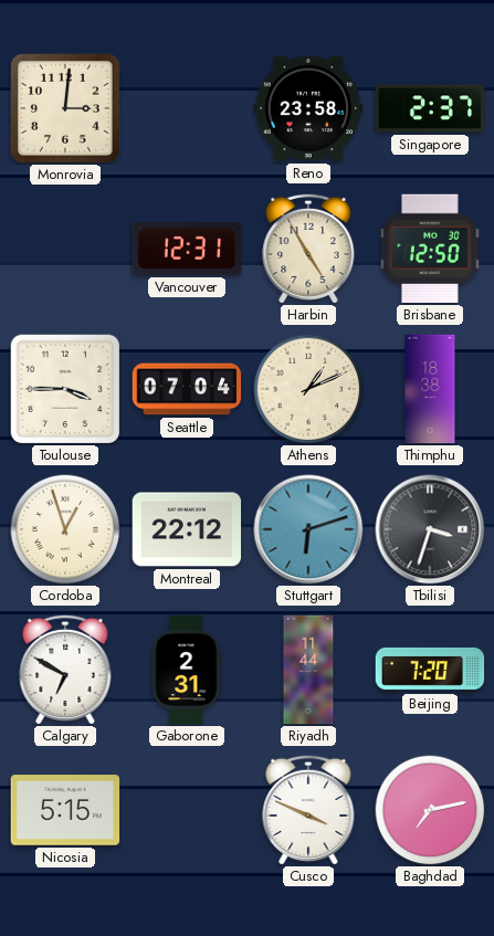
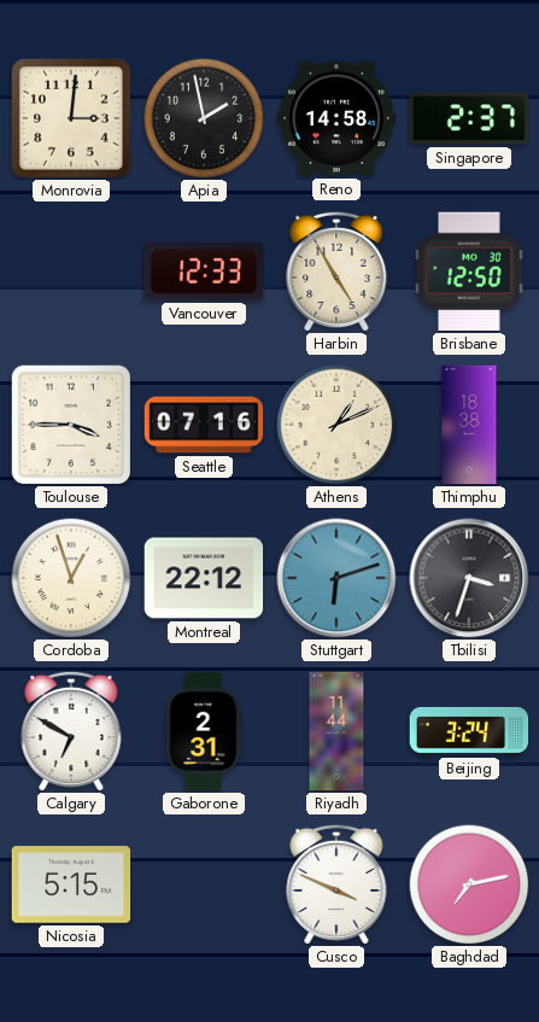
Apia: none -> 1:58 (204, 118)
Reno: 23:58 -> 14:58 (336, 118)
Vancouver: 12:31 -> 12:33 (203, 271)
Seattle: 07:04 -> 07:16 (204, 425)
Beijing: 7:20 -> 3:24 (469, 731)
